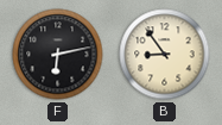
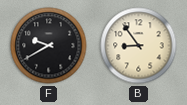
F: 6:13 -> 9:40 (49, 46)
